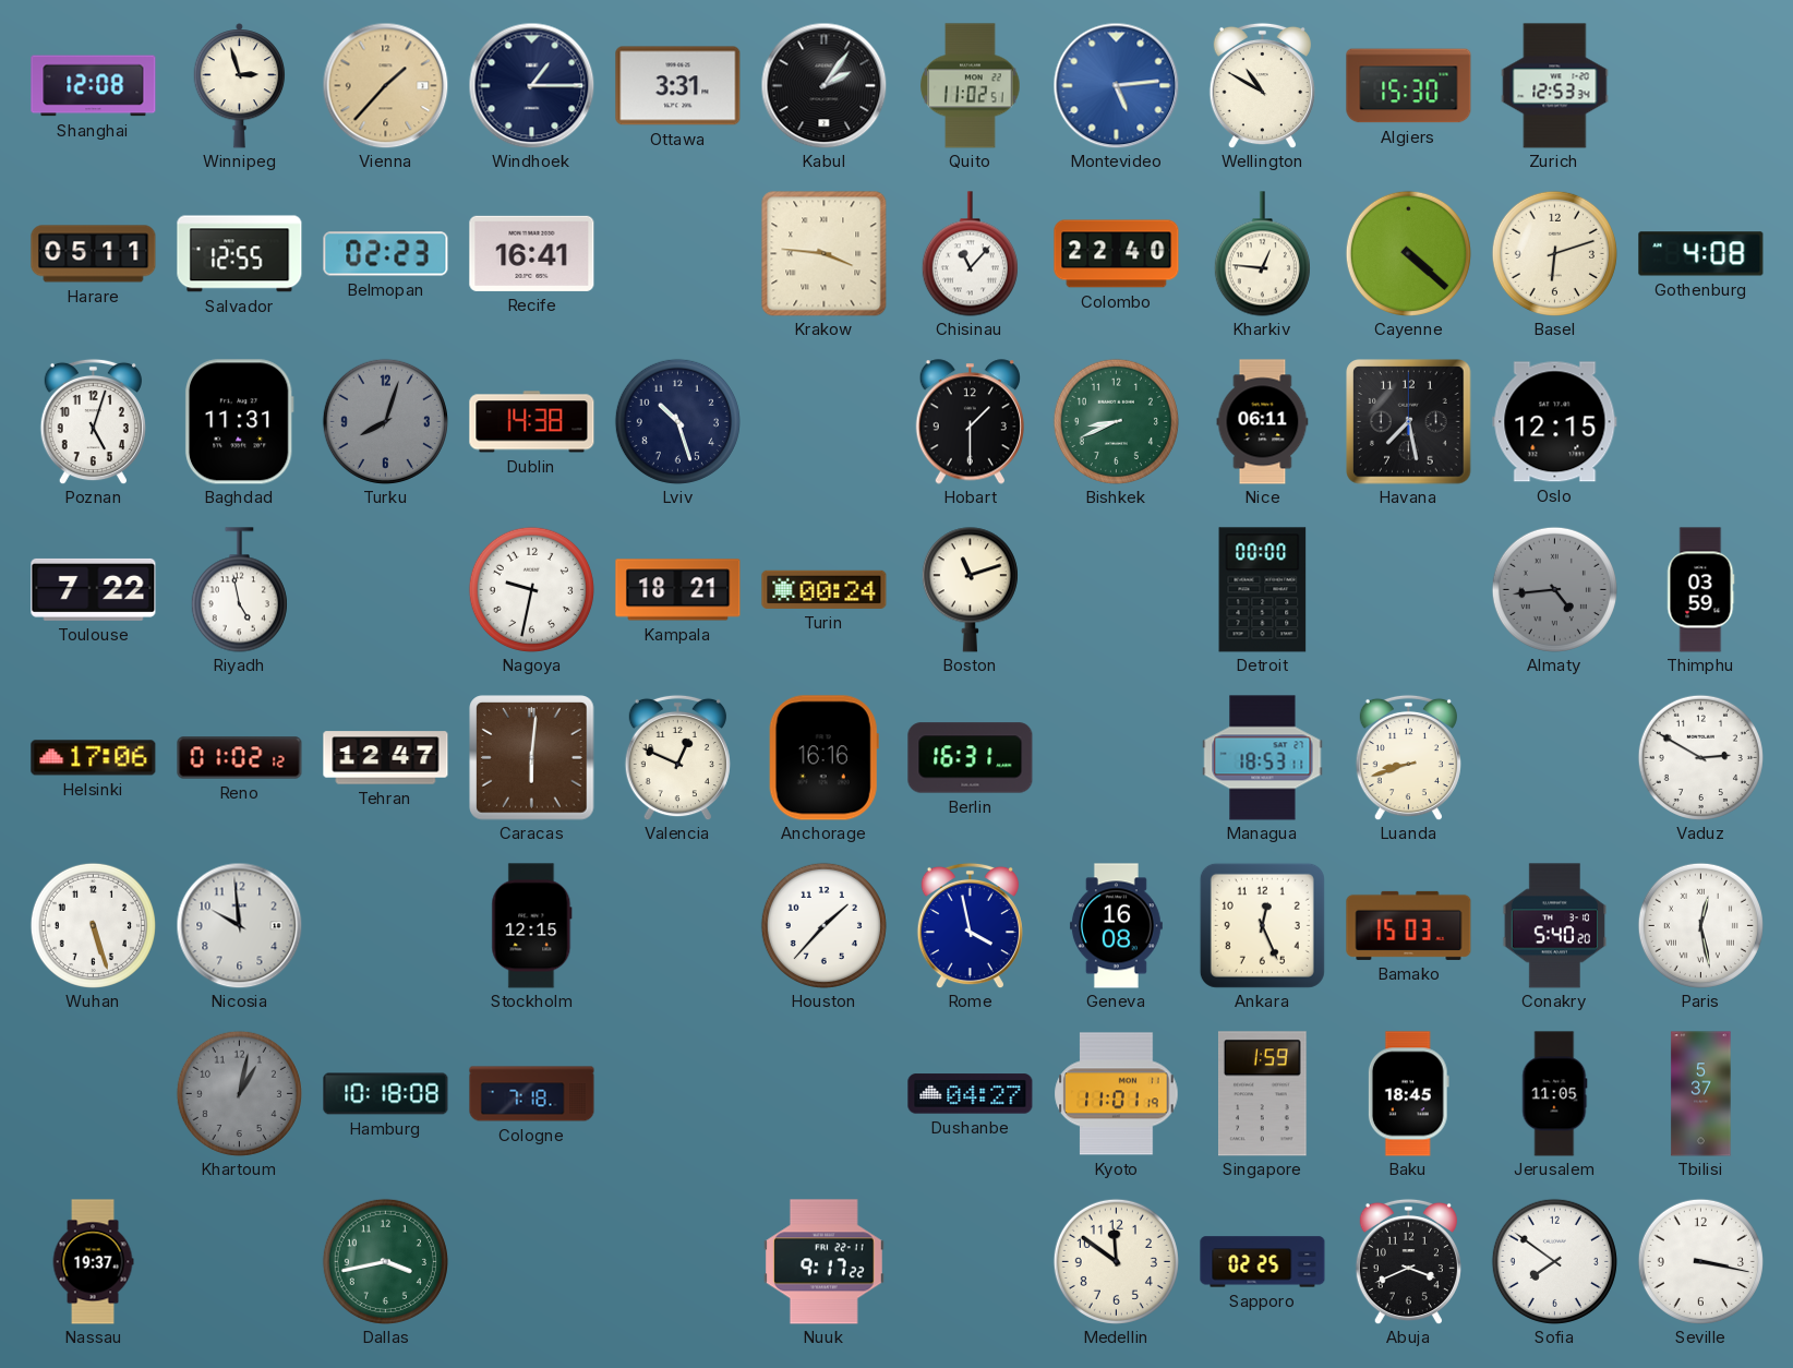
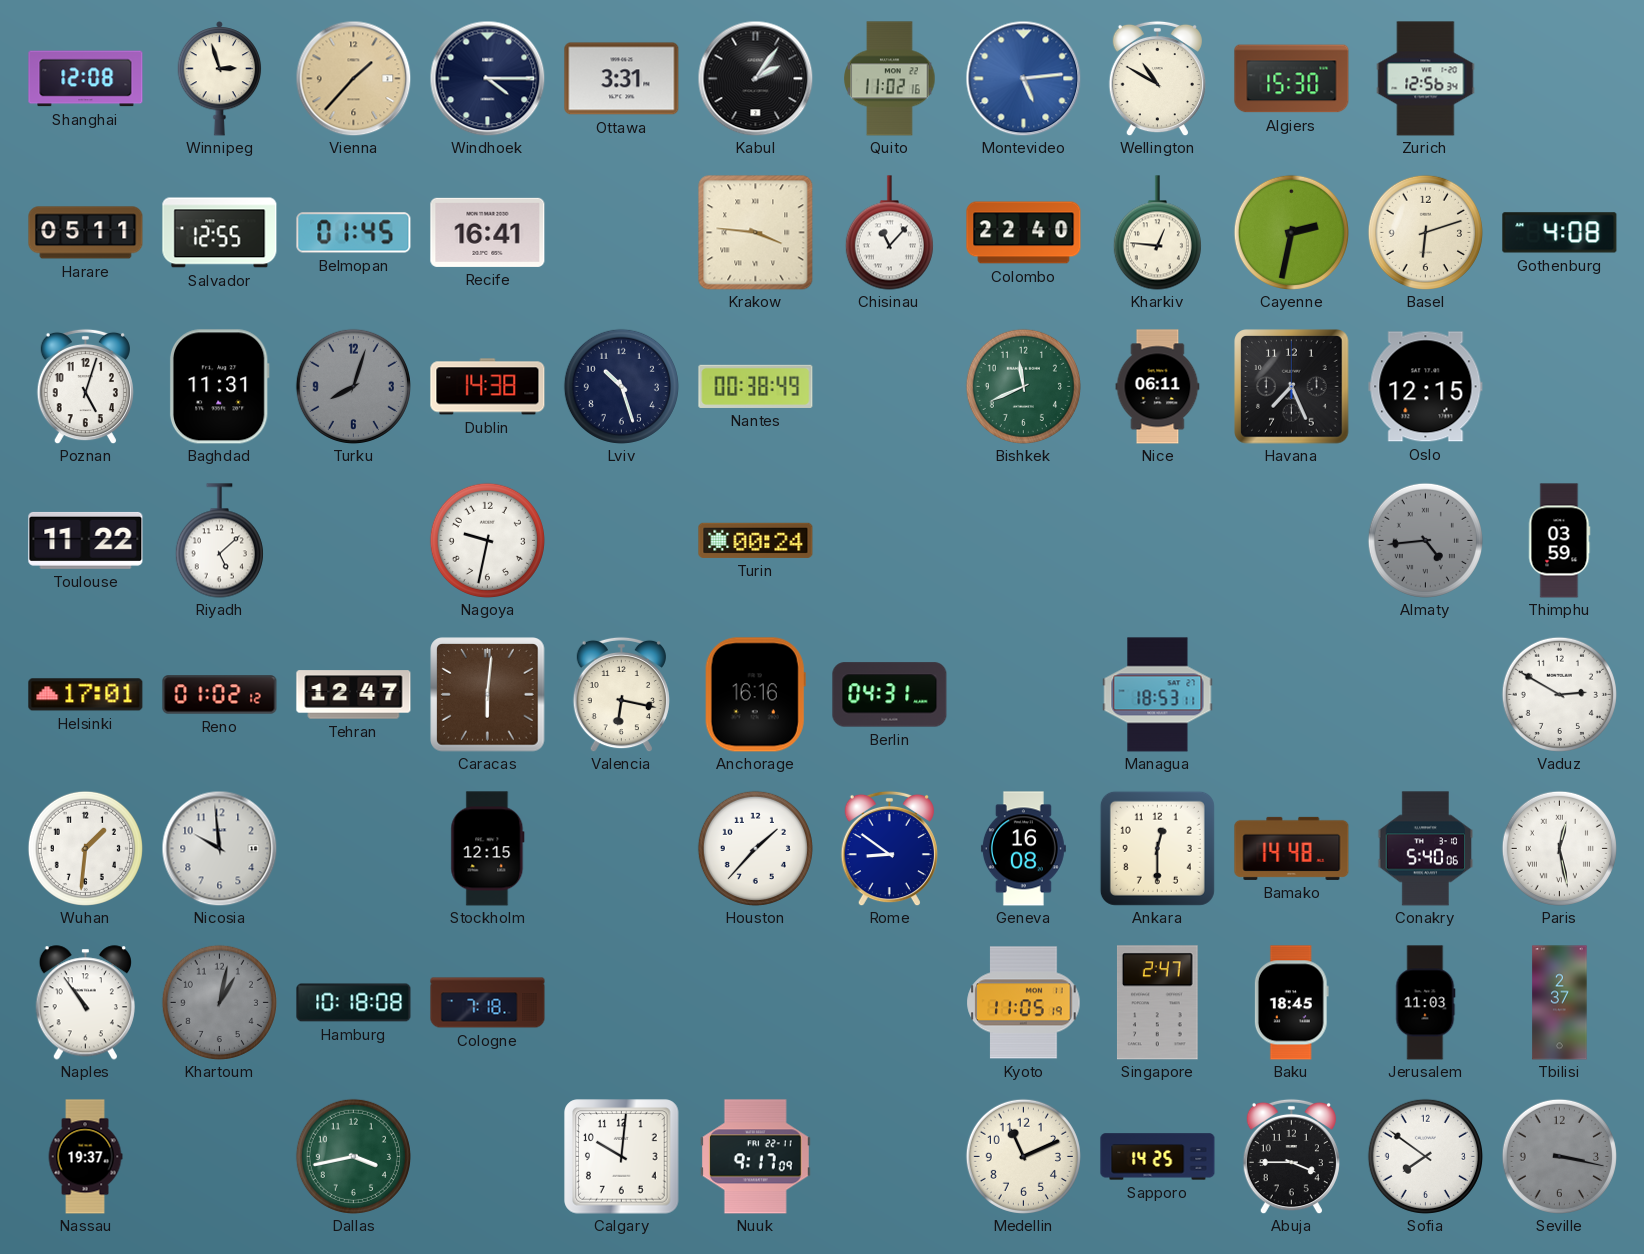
Windhoek: 1:15 -> 4:15 (487, 78)
Quito: 11:02:51 -> 11:02:16 (890, 79)
Zurich: 12:53 -> 12:56 (1426, 79)
Belmopan: 02:23 -> 01:45 (354, 233)
Cayenne: 4:22 -> 2:32 (1291, 232)
Nantes: none -> 00:38 (756, 386)
Hobart: 1:30 -> none (970, 422)
Bishkek: 8:41 -> 11:41 (1023, 386)
Havana: 7:28 -> 7:26 (1292, 387)
Toulouse: 7:22 -> 11:22 (86, 540)
Riyadh: 4:58 -> 5:08 (219, 541)
Kampala: 18:21 -> none (678, 590)
Boston: 11:12 -> none (970, 590)
Detroit: 00:00 -> none (1263, 590)
Helsinki: 17:06 -> 17:01 (86, 695)
Valencia: 12:49 -> 6:17 (621, 694)
Berlin: 16:31 -> 04:31 (890, 695)
Luanda: 8:42 -> none (1408, 757)
Wuhan: 5:27 -> 1:31 (85, 848)
Rome: 3:58 -> 8:51 (889, 848)
Ankara: 12:26 -> 12:30 (1157, 848)
Bamako: 15:03 -> 14:48 (1292, 848)
Conakry: 5:40:20 -> 5:40:06 (1426, 849)
Naples: none -> 10:54 (85, 1003)
Dushanbe: 04:27 -> none (971, 1094)
Kyoto: 11:01 -> 11:05 (1024, 1003)
Singapore: 1:59 -> 2:47 (1157, 1003)
Jerusalem: 11:05 -> 11:03 (1426, 1003)
Tbilisi: 5:37 -> 2:37 (1560, 1003)
Calgary: none -> 10:01 (622, 1157)
Nuuk: 9:17:22 -> 9:17:09 (755, 1157)
Medellin: 11:51 -> 11:11 (1023, 1156)
Sapporo: 02:25 -> 14:25 (1158, 1157)
Abuja: 3:41 -> 3:45 (1291, 1156)
Seville dial: white -> grey (1559, 1156)
